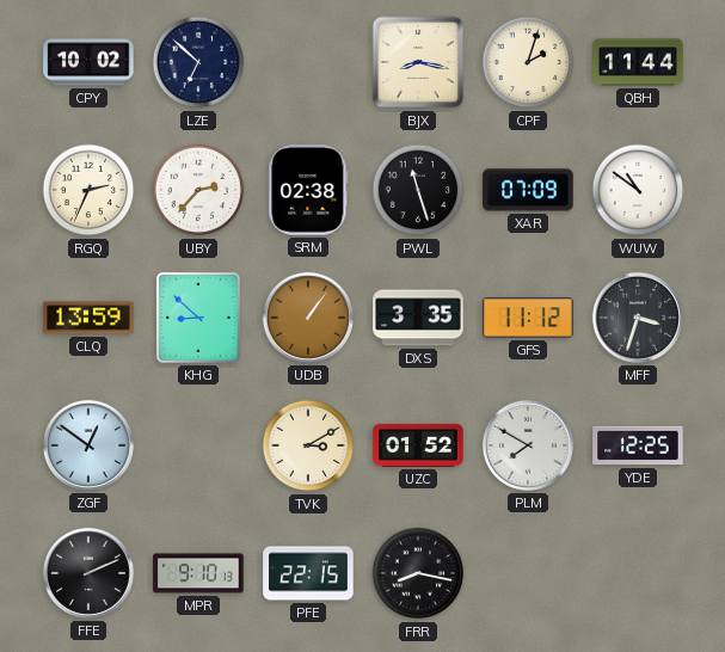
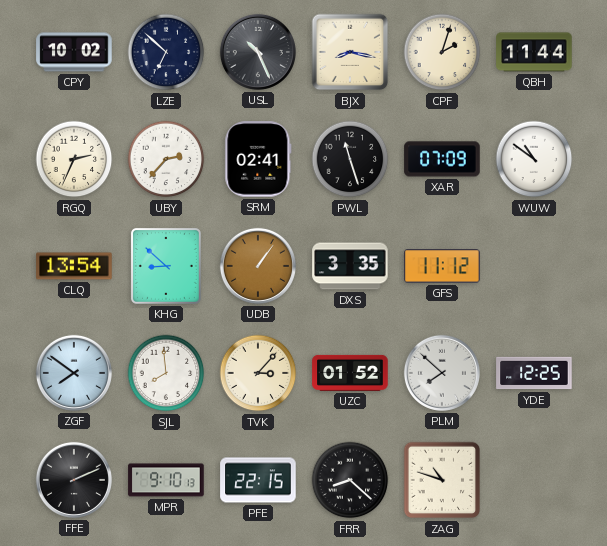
USL: none -> 10:26 (258, 52)
SRM: 02:38 -> 02:41 (258, 159)
CLQ: 13:59 -> 13:54 (74, 266)
MFF: 3:33 -> none (638, 318)
ZGF: 12:51 -> 7:51 (74, 373)
SJL: none -> 7:59 (166, 373)
TVK: 3:10 -> 3:07 (258, 373)
PLM: 7:50 -> 7:52 (442, 373)
FRR: 8:17 -> 8:22 (350, 480)
ZAG: none -> 10:48 (442, 480)
